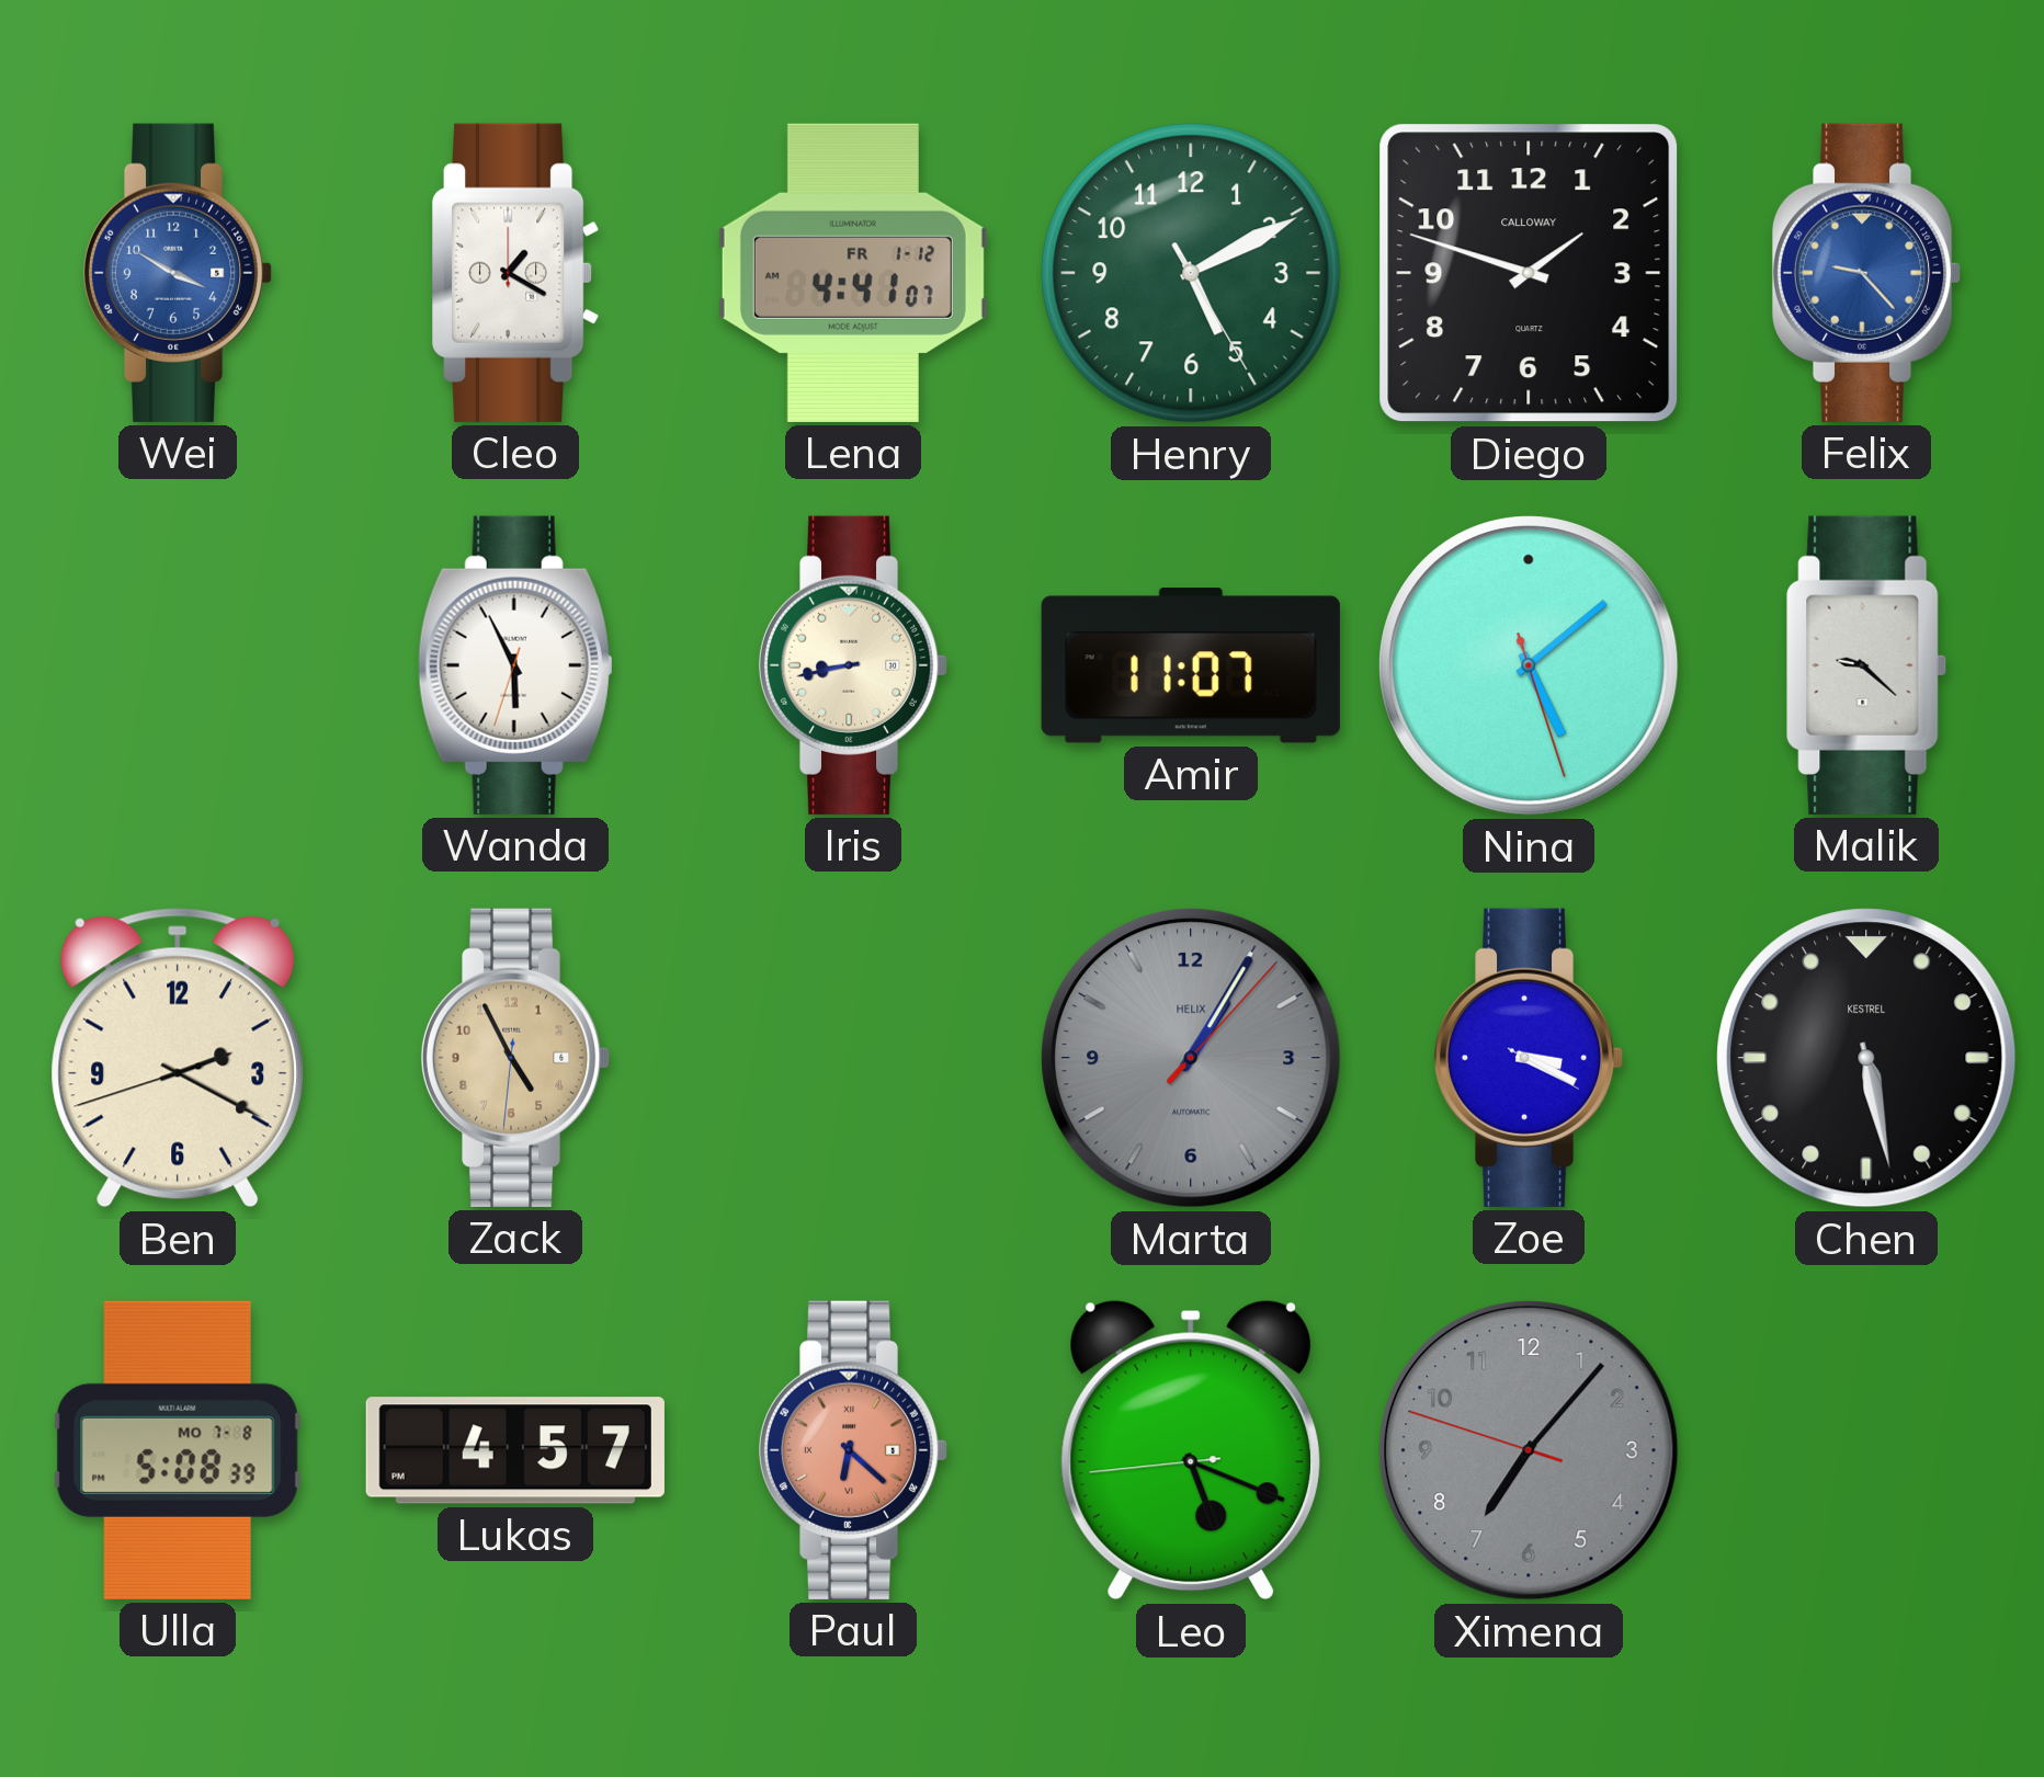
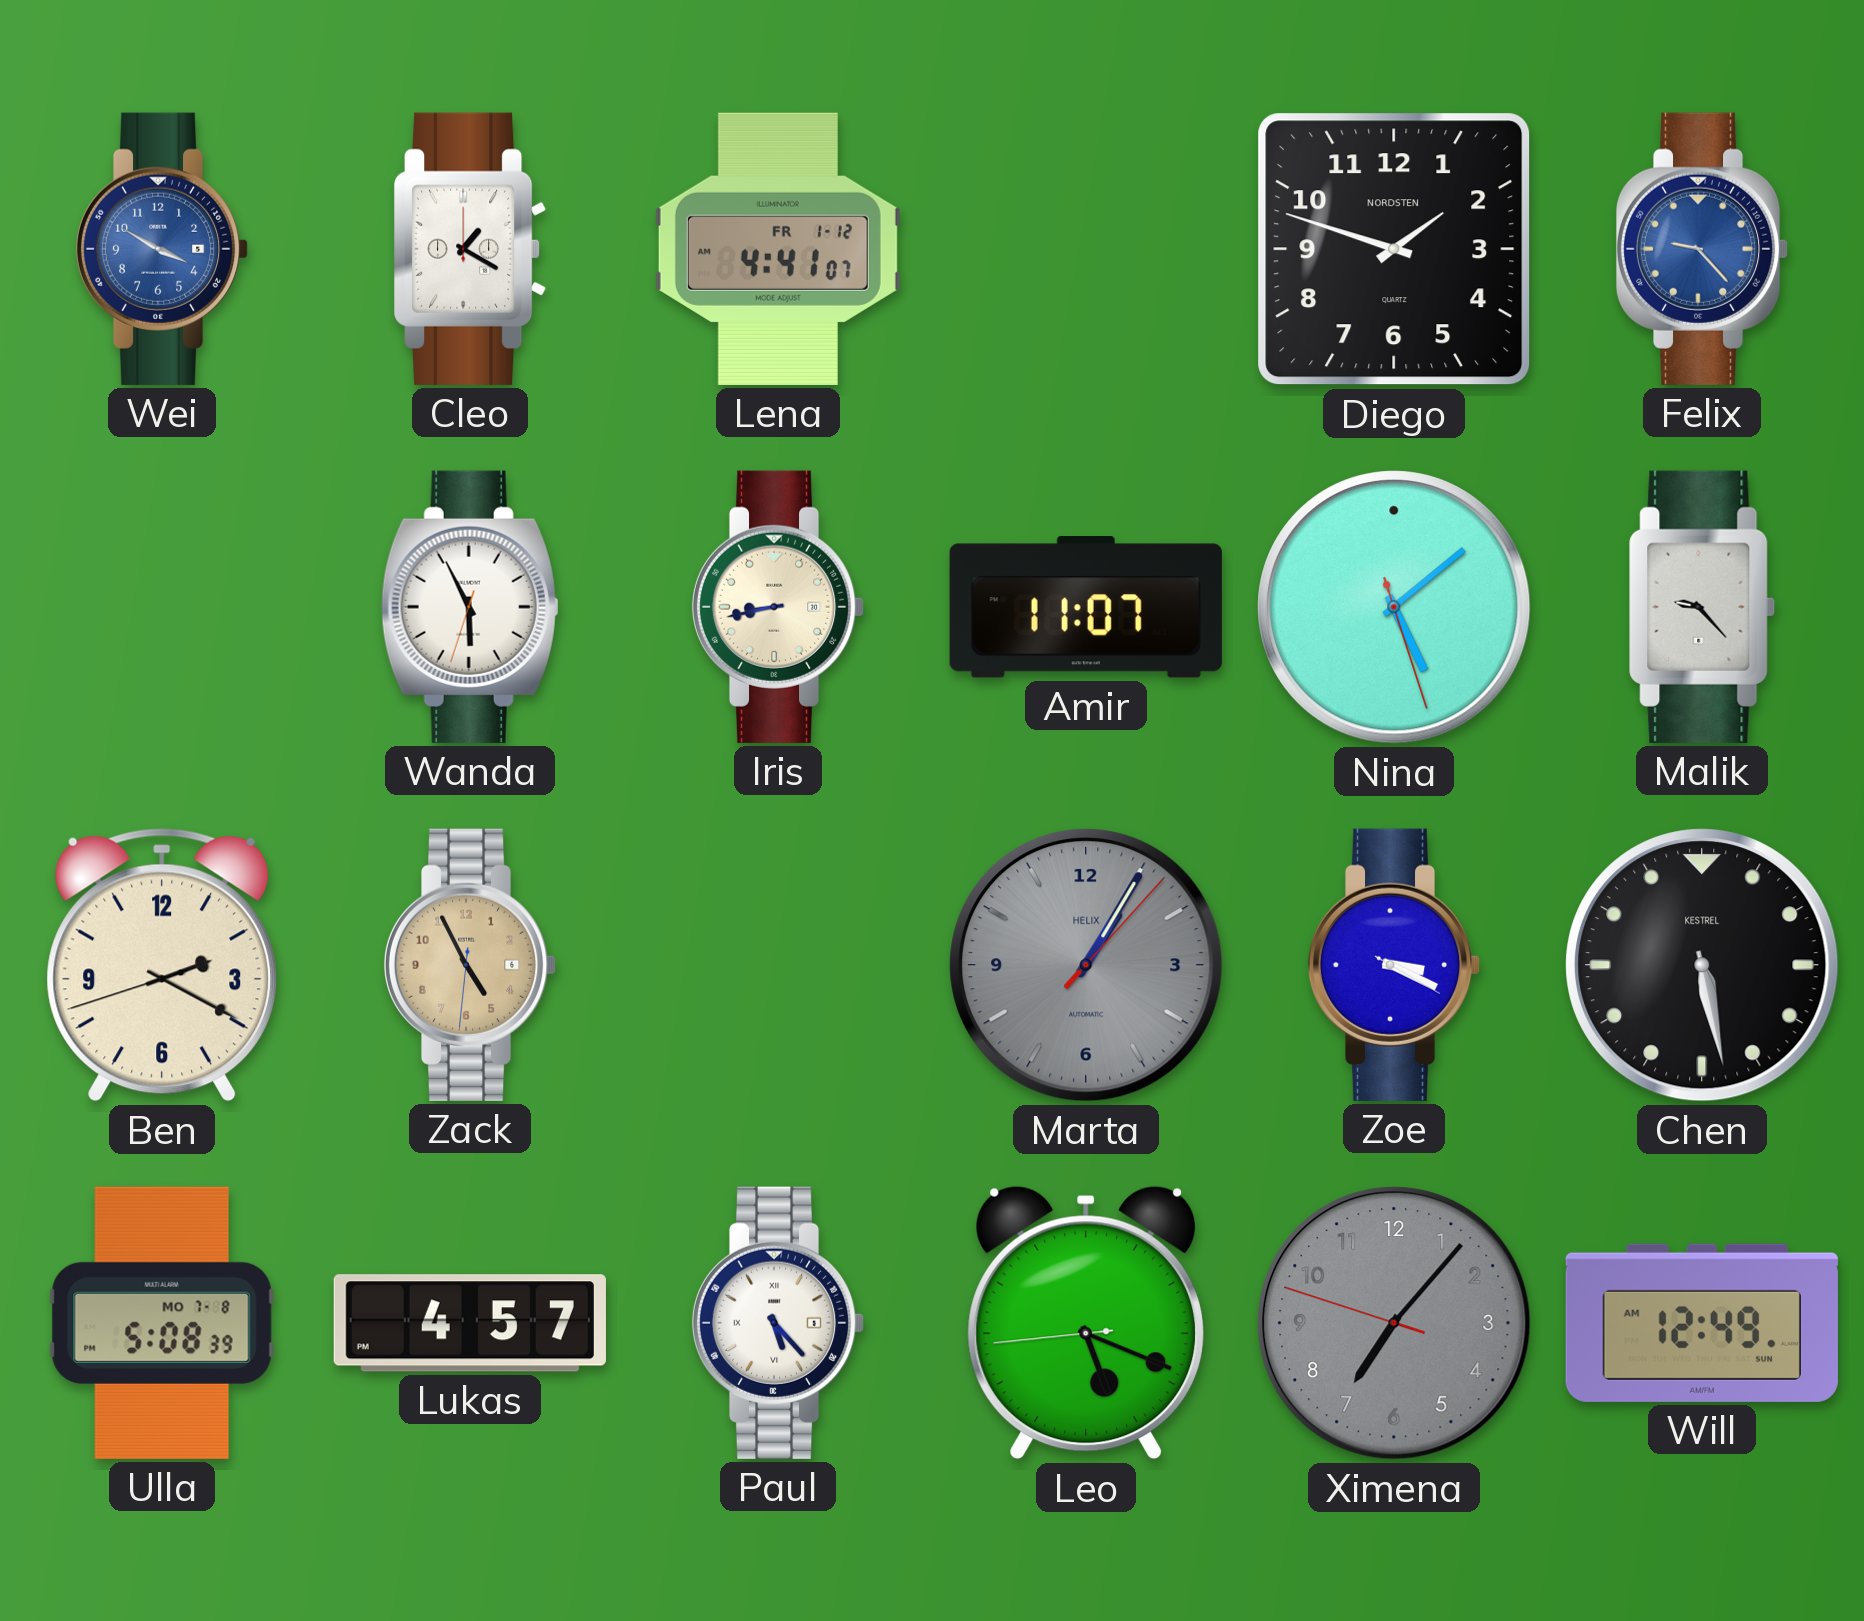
Henry: 5:10 -> none (1191, 273)
Diego brand: CALLOWAY -> NORDSTEN (1394, 249)
Malik: 9:22 -> 9:23 (1702, 607)
Paul: 6:22 -> 5:23 (778, 1323)
Paul dial: salmon -> white (778, 1323)
Will: none -> 12:49 (1702, 1323)
